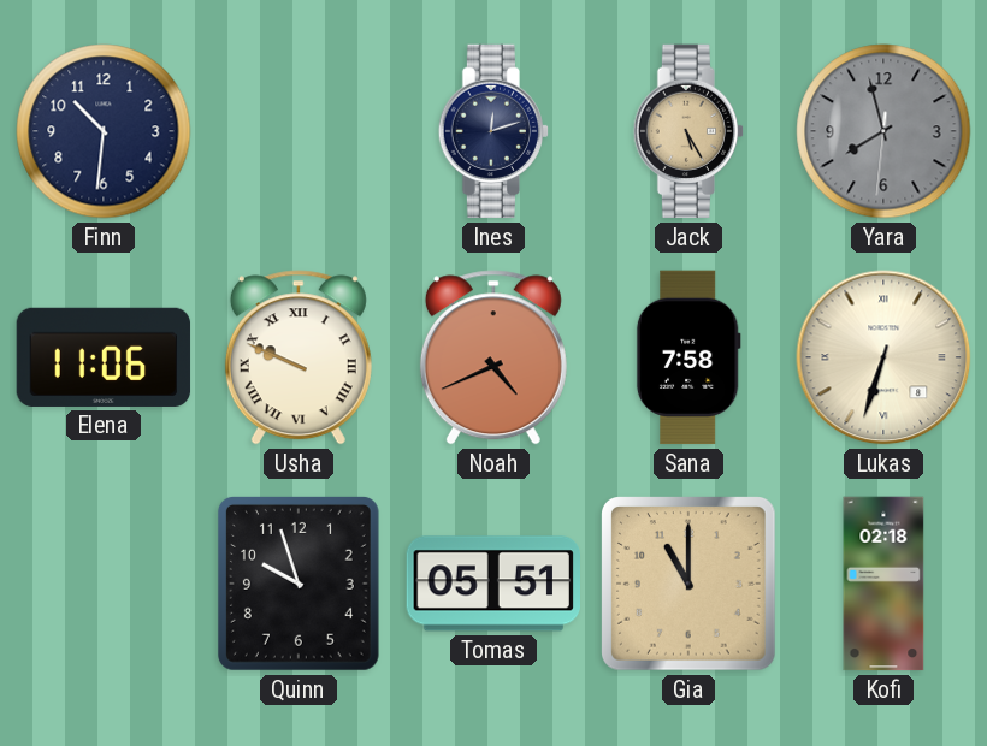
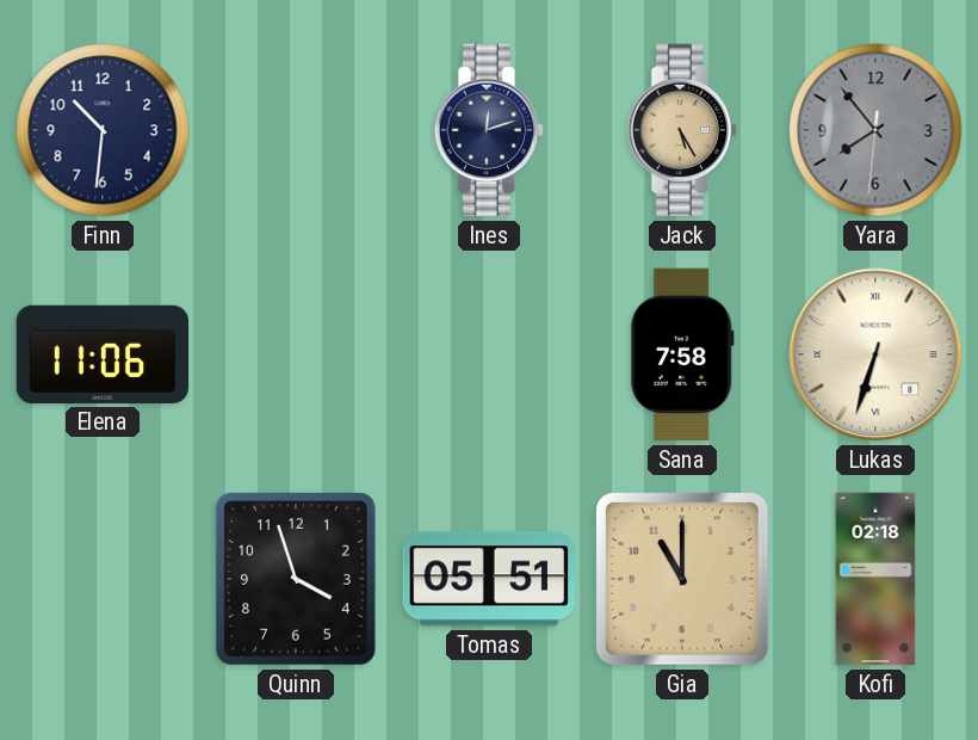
Yara: 7:57 -> 7:53 (875, 130)
Usha: 9:49 -> none (299, 357)
Noah: 4:41 -> none (493, 357)
Quinn: 9:57 -> 3:57 (296, 579)
